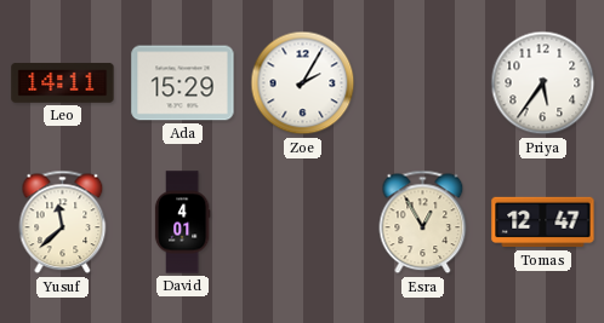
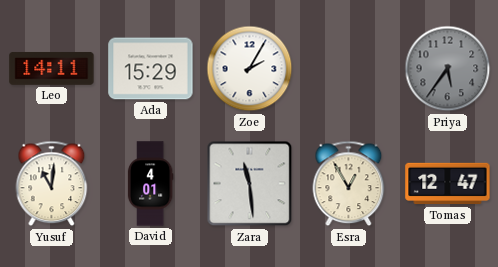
Priya dial: white -> grey (448, 69)
Yusuf: 11:38 -> 11:01 (52, 184)
Zara: none -> 11:29 (250, 184)
